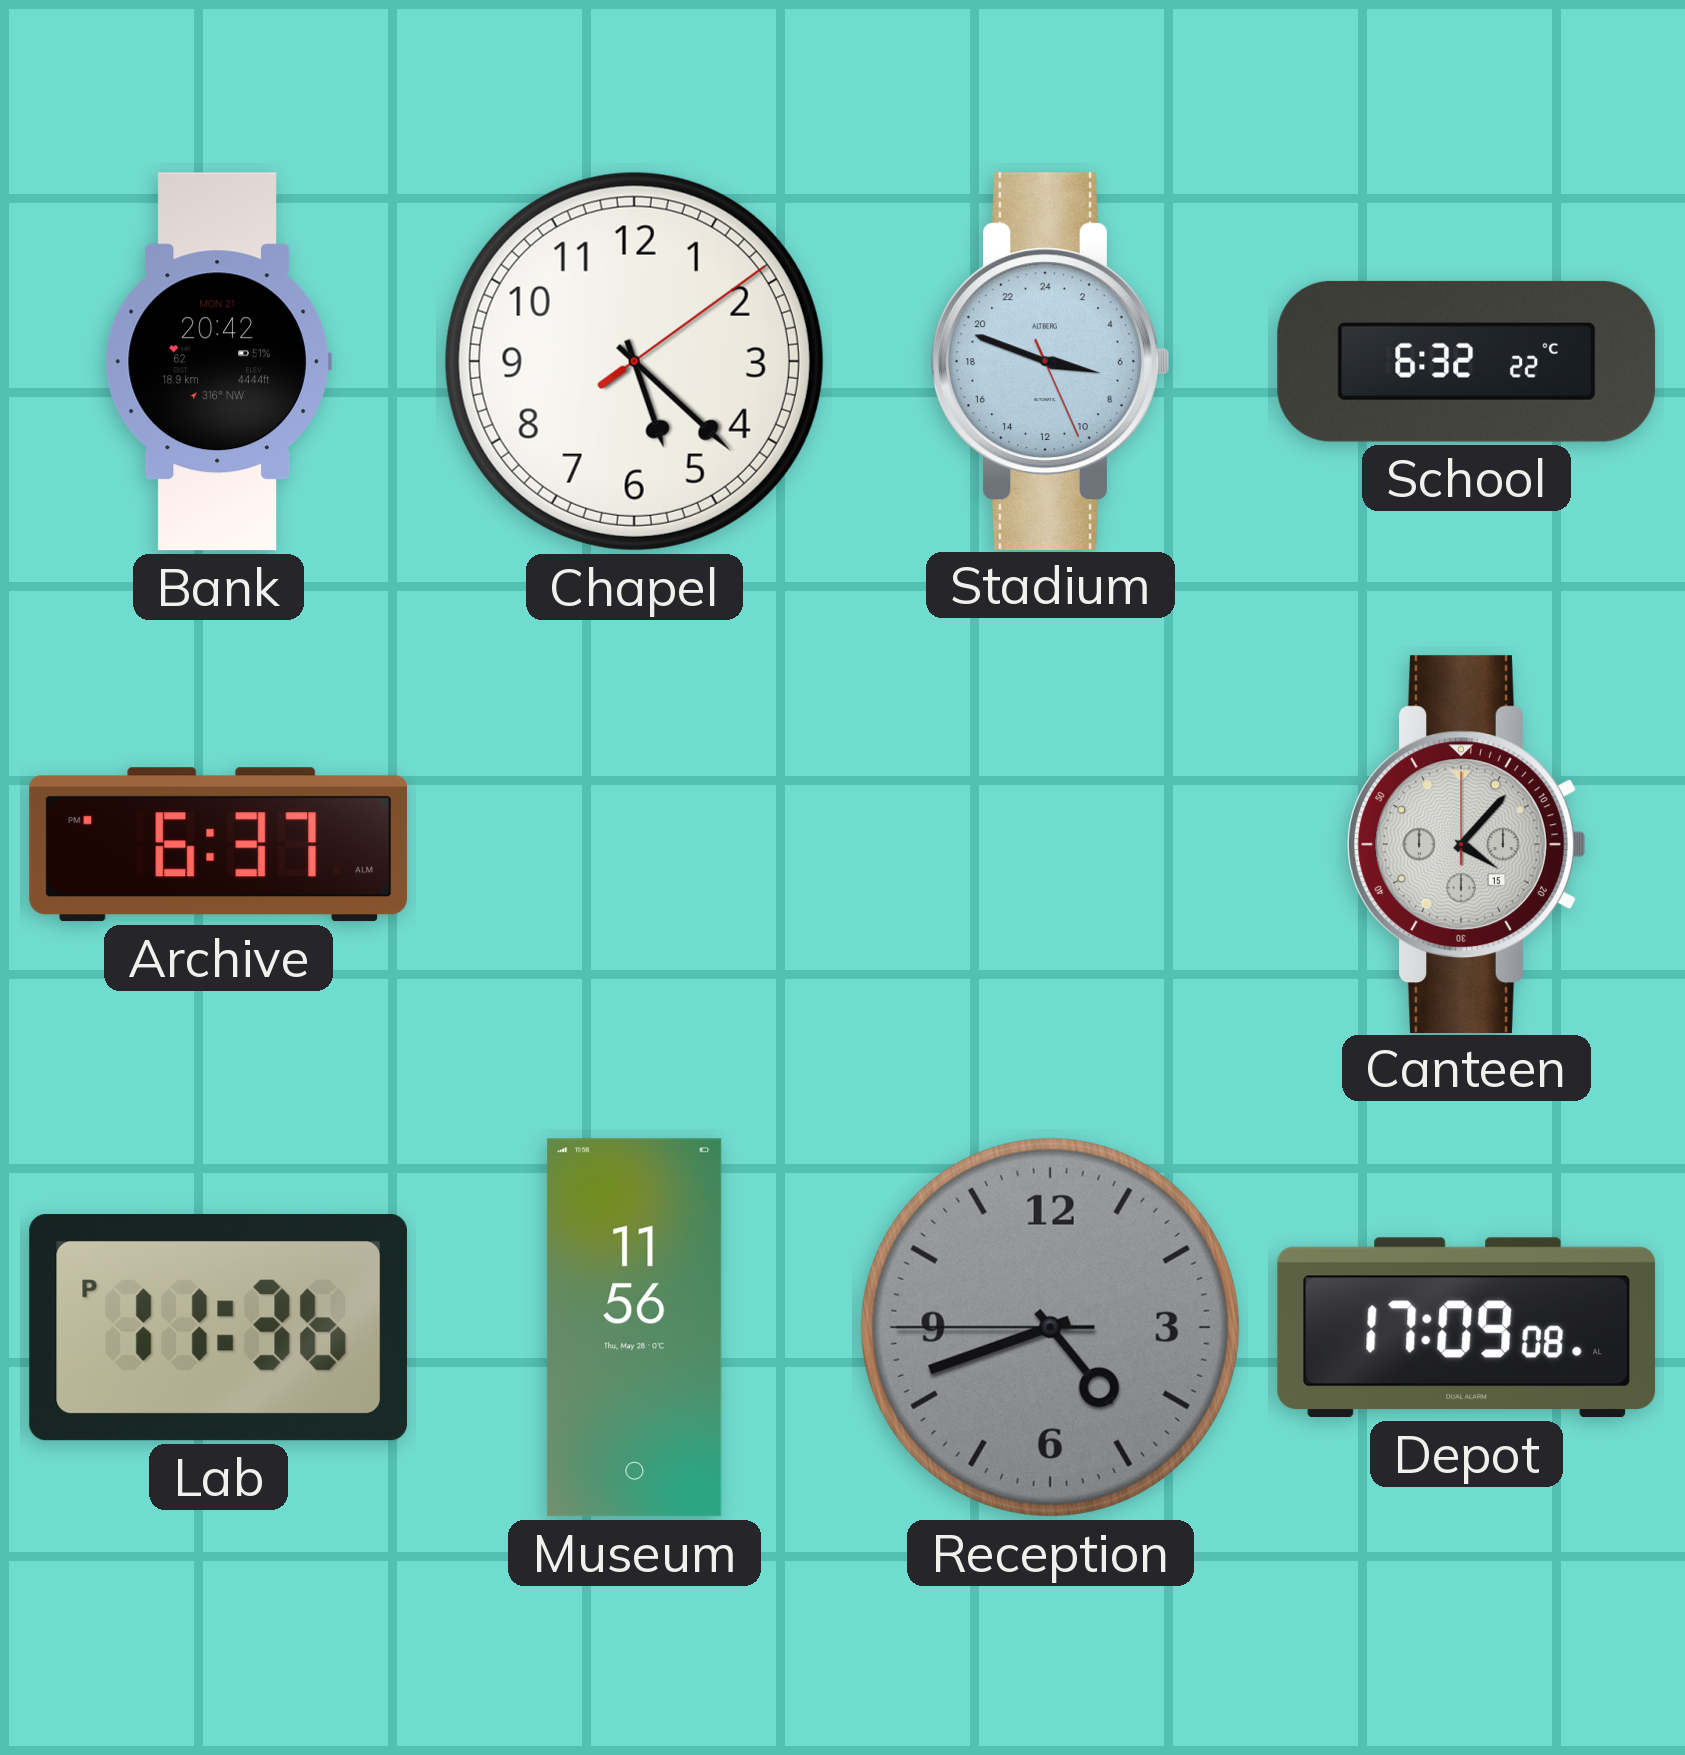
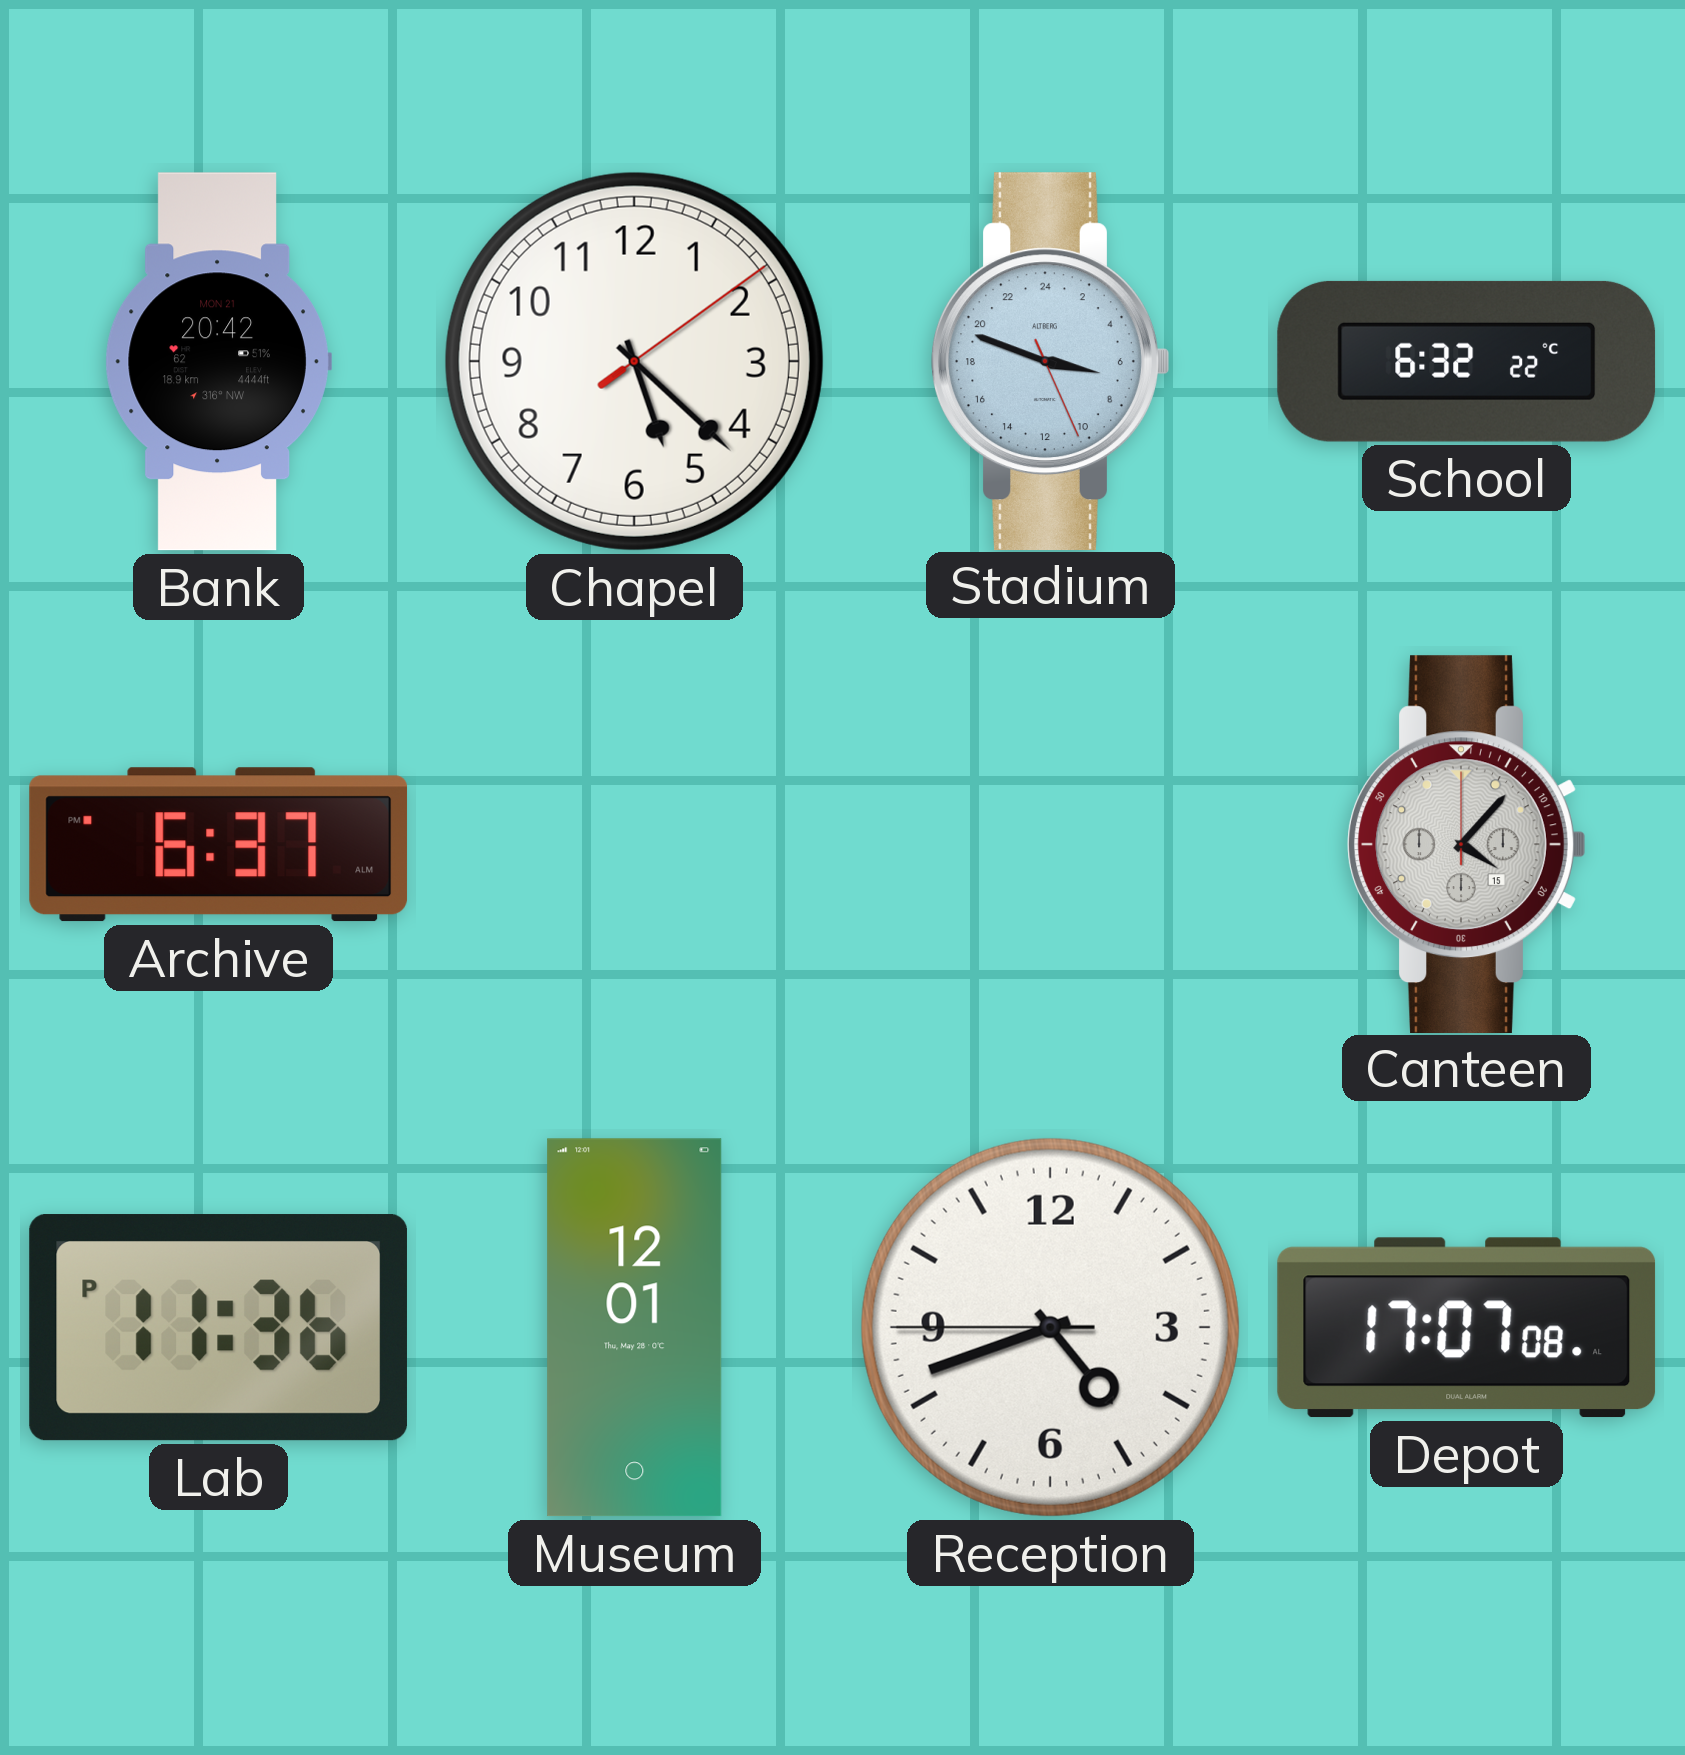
Museum: 11:56 -> 12:01 (635, 1328)
Reception dial: grey -> white (1050, 1327)
Depot: 17:09 -> 17:07 (1467, 1328)
